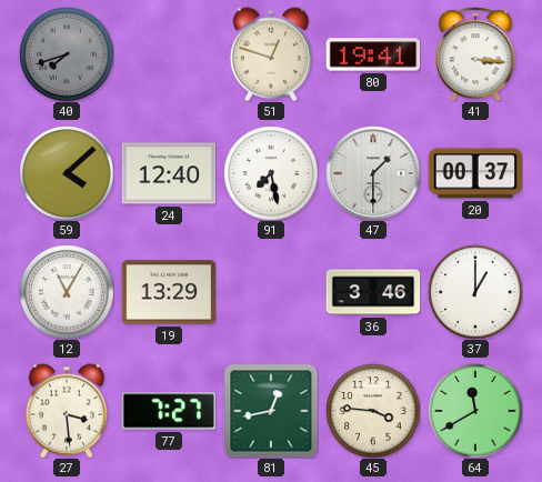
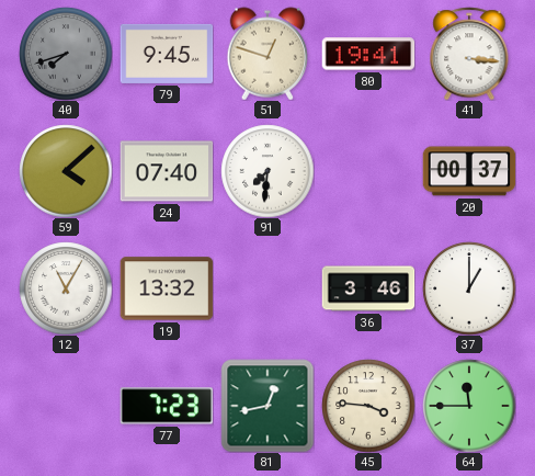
79: none -> 9:45 (167, 54)
24: 12:40 -> 07:40 (167, 171)
91: 7:28 -> 7:31 (267, 171)
47: 1:30 -> none (373, 173)
19: 13:29 -> 13:32 (167, 288)
27: 3:29 -> none (67, 411)
77: 7:27 -> 7:23 (167, 406)
64: 11:40 -> 11:45 (469, 406)
